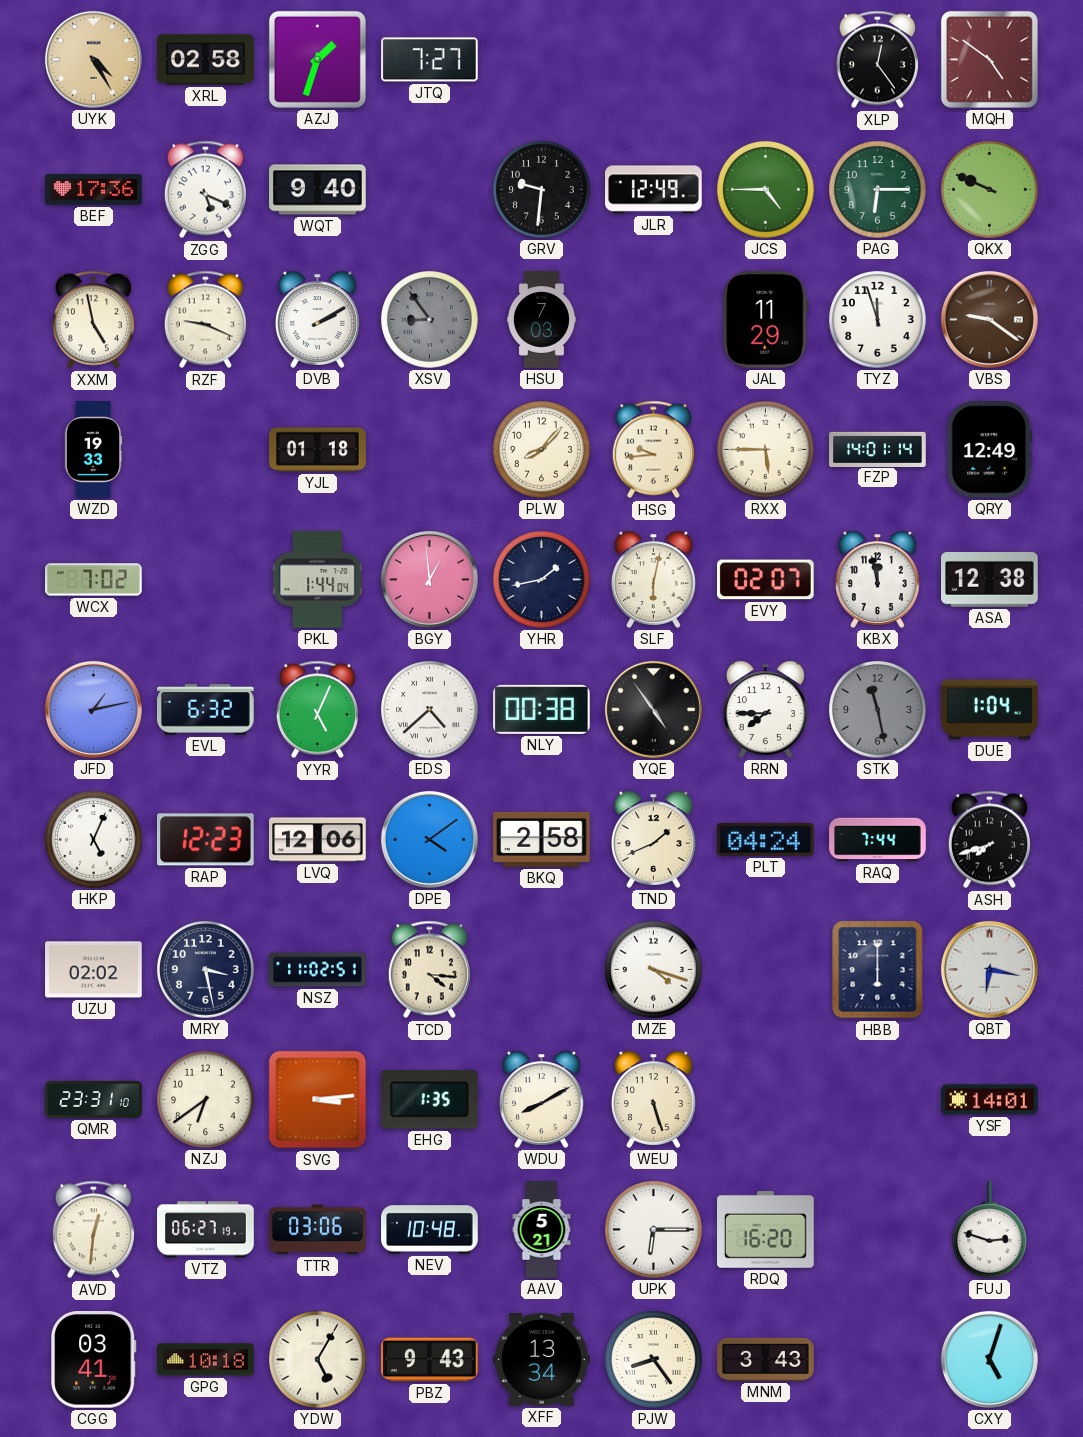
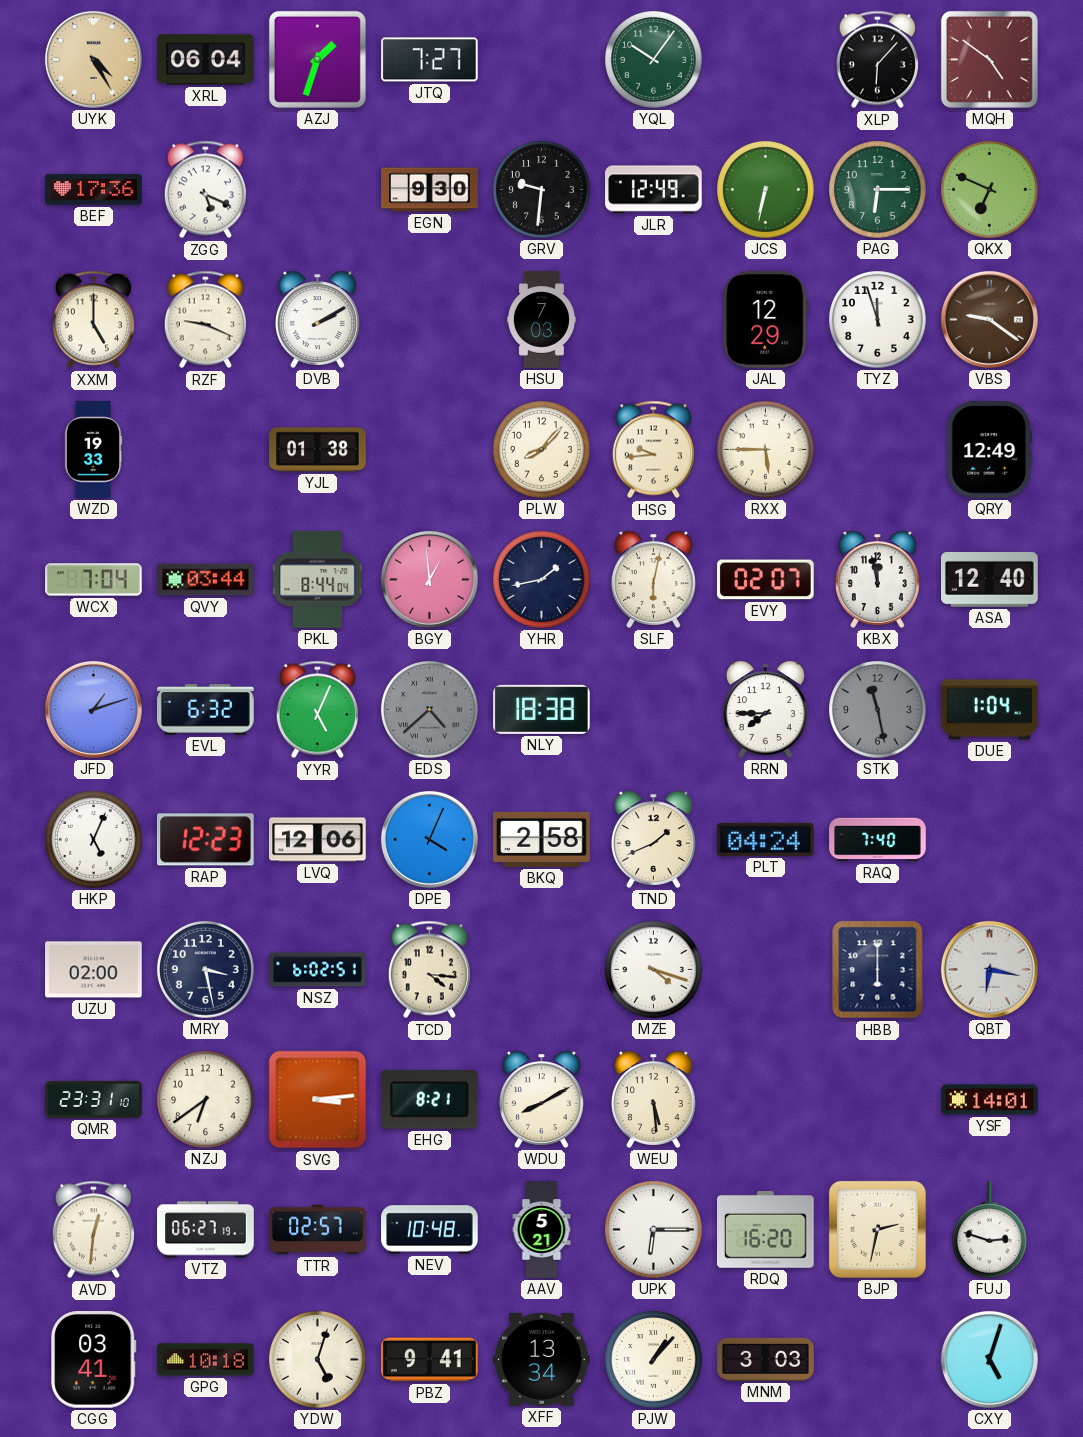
XRL: 02:58 -> 06:04 (206, 60)
YQL: none -> 10:06 (654, 60)
XLP: 12:24 -> 6:07 (877, 60)
WQT: 9:40 -> none (318, 190)
EGN: none -> 9:30 (430, 190)
JCS: 4:45 -> 6:32 (766, 190)
QKX: 9:49 -> 6:49 (990, 190)
XXM: 4:58 -> 5:00 (93, 320)
XSV: 8:54 -> none (430, 320)
JAL: 11:29 -> 12:29 (766, 320)
YJL: 01:18 -> 01:38 (318, 450)
FZP: 14:01 -> none (878, 449)
WCX: 7:02 -> 7:04 (94, 580)
QVY: none -> 03:44 (206, 580)
PKL: 1:44 -> 8:44 (318, 580)
ASA: 12:38 -> 12:40 (990, 579)
JFD: 1:13 -> 1:12 (93, 709)
EDS dial: white -> grey (430, 710)
NLY: 00:38 -> 18:38 (542, 709)
YQE: 4:54 -> none (653, 709)
DPE: 4:09 -> 4:04 (429, 839)
RAQ: 7:44 -> 7:40 (878, 840)
ASH: 7:42 -> none (989, 840)
UZU: 02:02 -> 02:00 (94, 970)
NSZ: 11:02 -> 6:02 (318, 970)
EHG: 1:35 -> 8:21 (429, 1100)
WEU: 5:27 -> 5:29 (654, 1099)
TTR: 03:06 -> 02:57 (318, 1230)
BJP: none -> 2:32 (877, 1229)
YDW: 5:05 -> 5:03 (318, 1360)
PBZ: 9:43 -> 9:41 (430, 1360)
PJW: 8:24 -> 1:07 (654, 1360)
MNM: 3:43 -> 3:03 (766, 1359)
